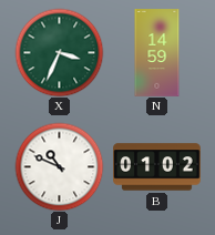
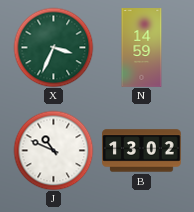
B: 01:02 -> 13:02 (142, 151)
